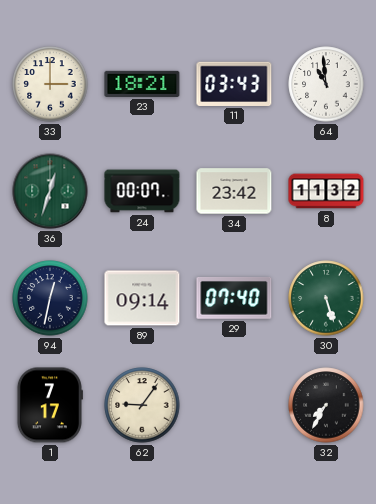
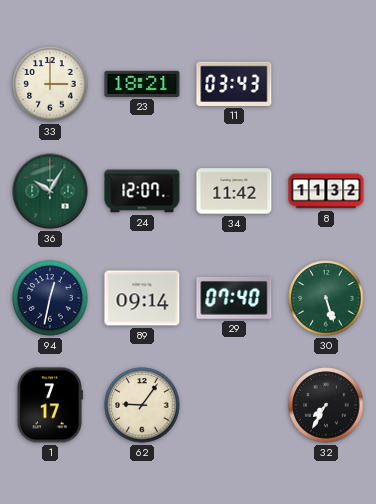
64: 10:59 -> none (326, 84)
36: 12:33 -> 10:05 (50, 191)
24: 00:07 -> 12:07 (142, 191)
34: 23:42 -> 11:42 (234, 191)
